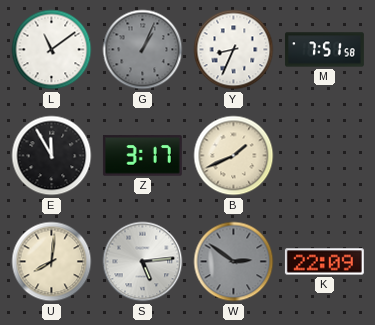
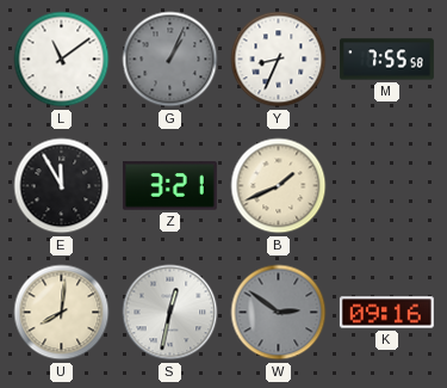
M: 7:51 -> 7:55 (386, 60)
Z: 3:17 -> 3:21 (169, 186)
S: 5:14 -> 12:32 (170, 313)
K: 22:09 -> 09:16 (386, 313)
